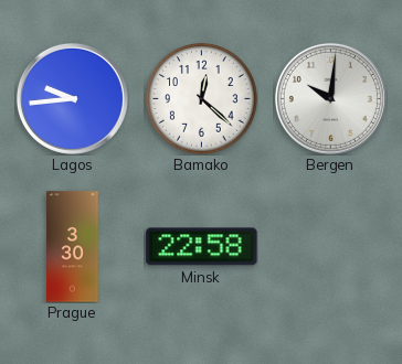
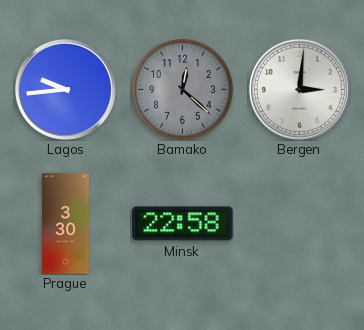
Bamako dial: white -> grey (183, 90)
Bergen: 10:01 -> 3:01 (299, 89)
